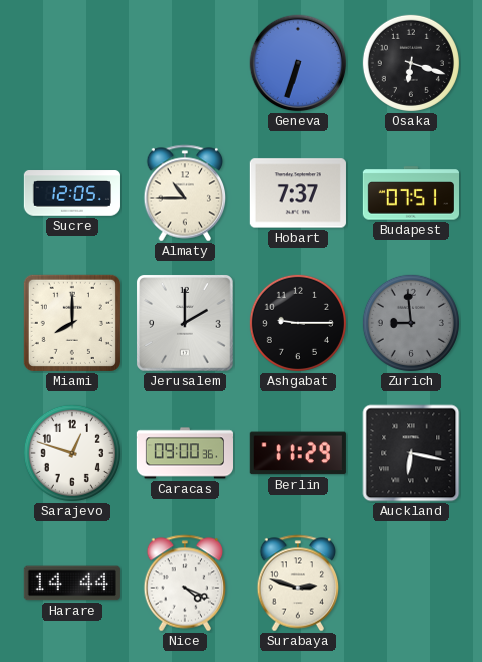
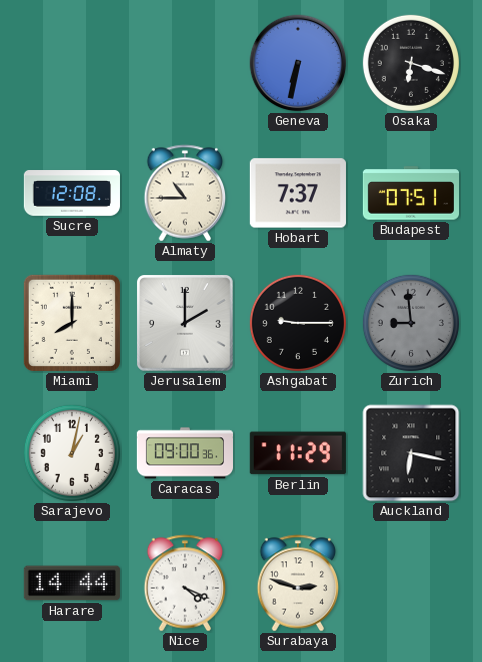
Geneva: 6:33 -> 6:32 (298, 63)
Sucre: 12:05 -> 12:08 (72, 193)
Sarajevo: 12:48 -> 1:02 (72, 453)
